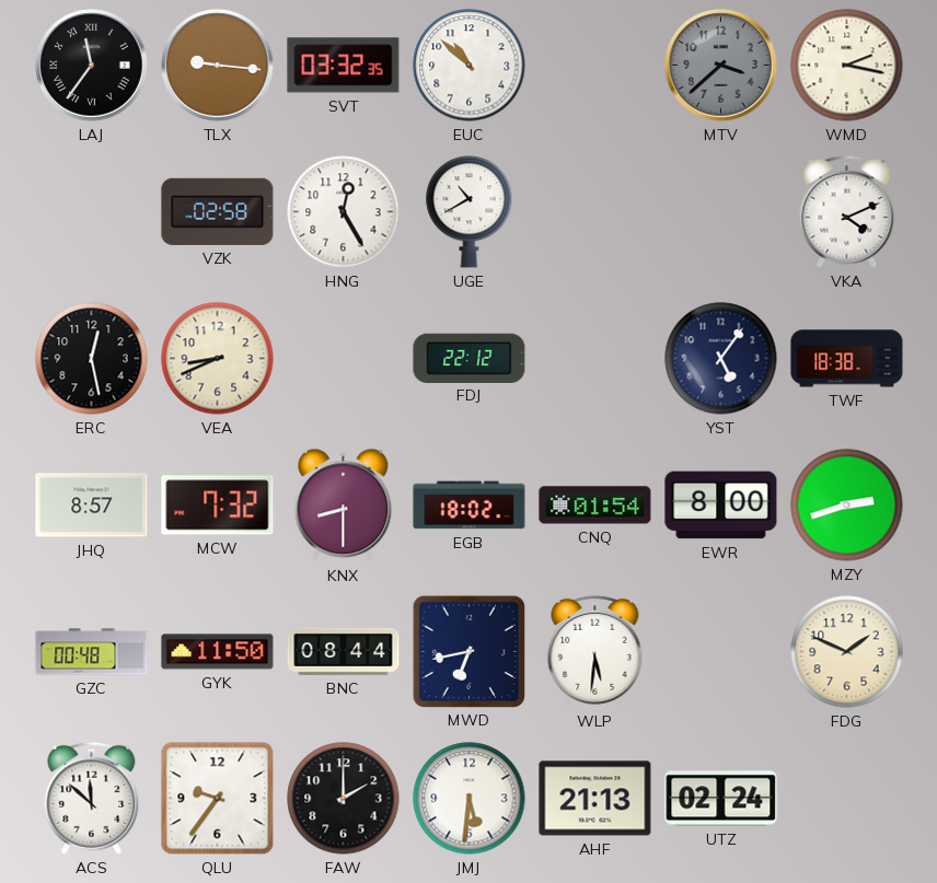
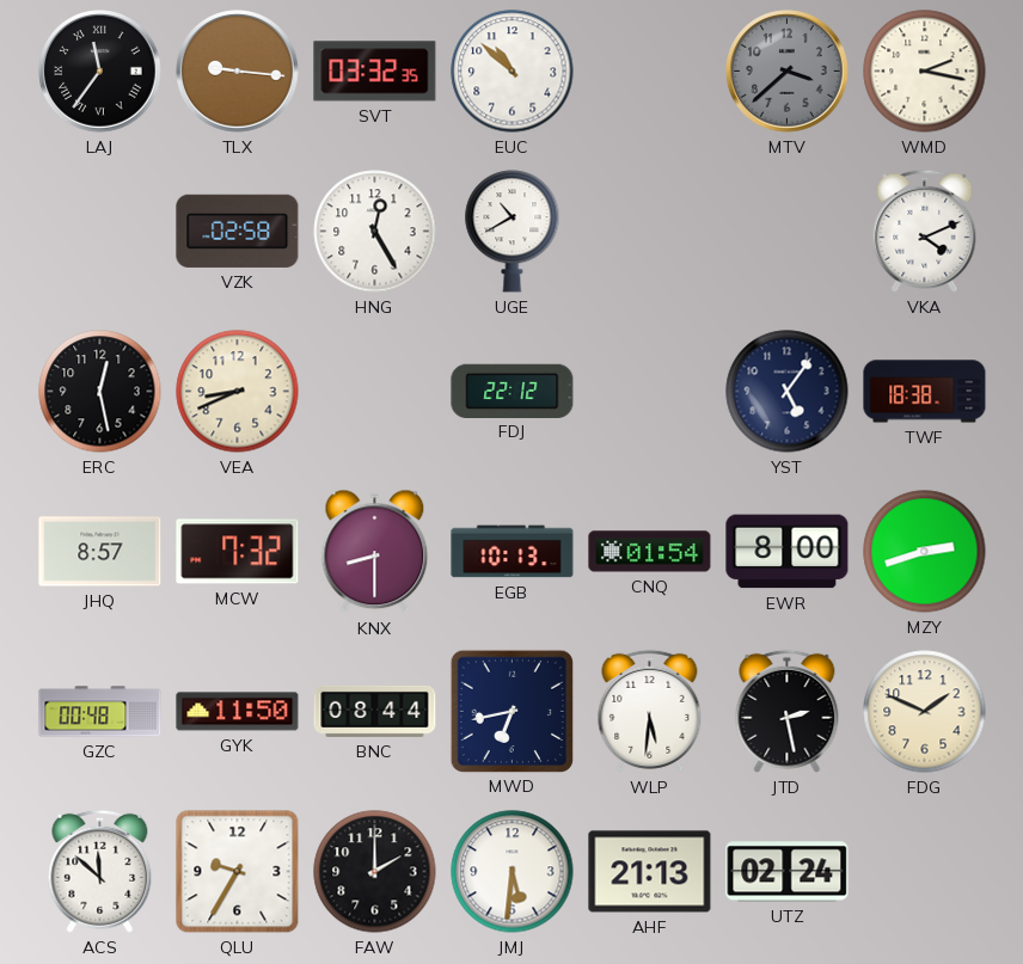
EGB: 18:02 -> 10:13 (513, 552)
JTD: none -> 2:28 (788, 711)
QLU: 9:36 -> 9:35 (238, 872)
